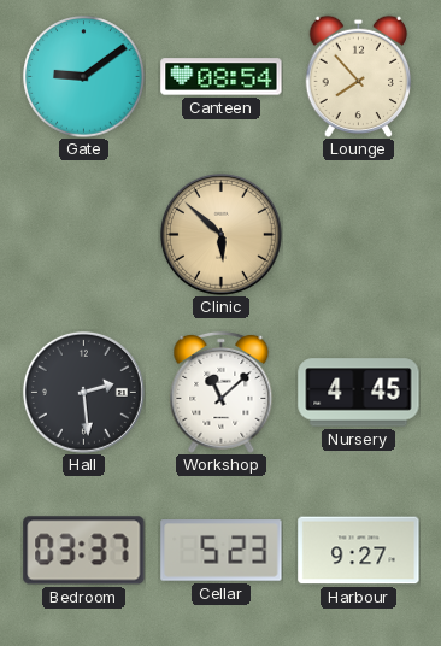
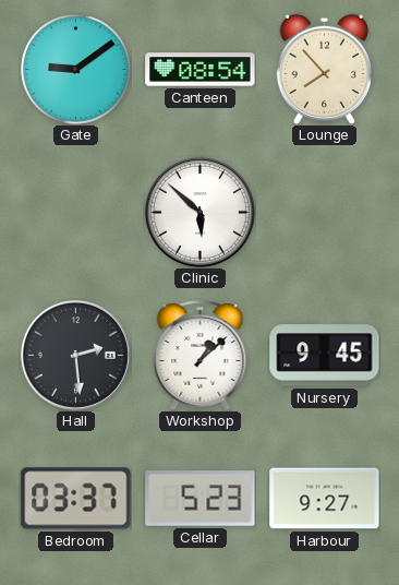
Clinic dial: champagne -> white (199, 212)
Workshop: 11:08 -> 1:08 (201, 355)
Nursery: 4:45 -> 9:45 (325, 356)
